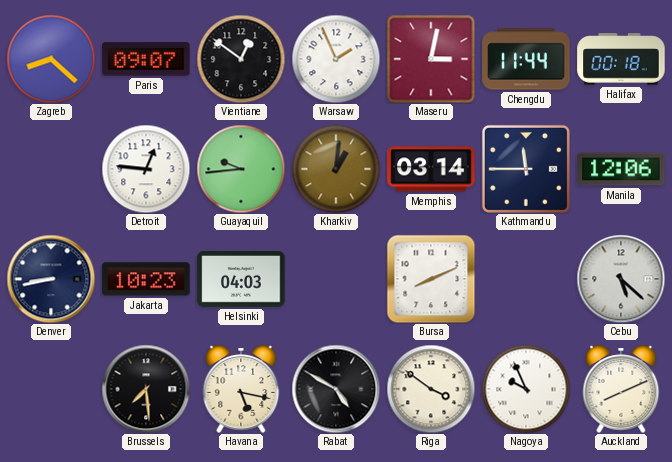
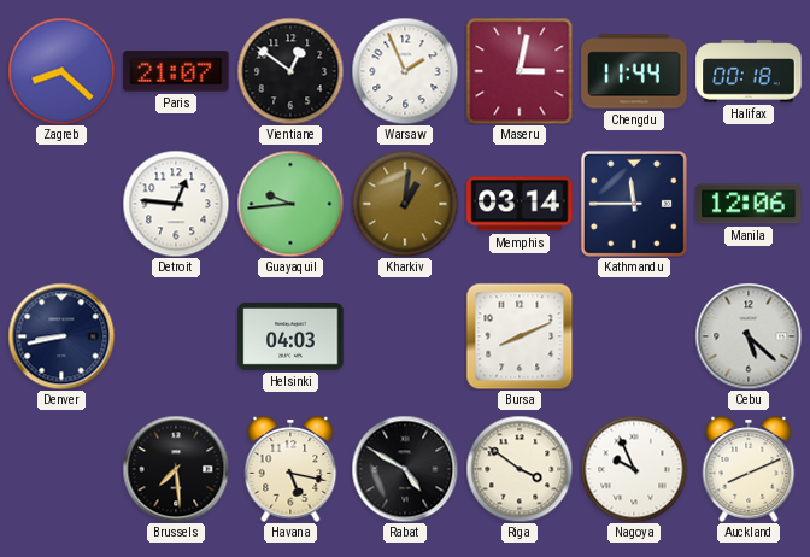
Paris: 09:07 -> 21:07 (176, 71)
Jakarta: 10:23 -> none (146, 279)
